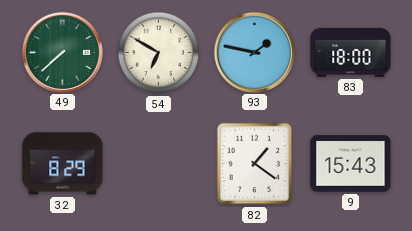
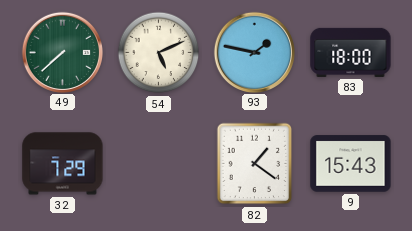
54: 6:50 -> 5:11 (159, 53)
32: 8:29 -> 7:29 (63, 164)
